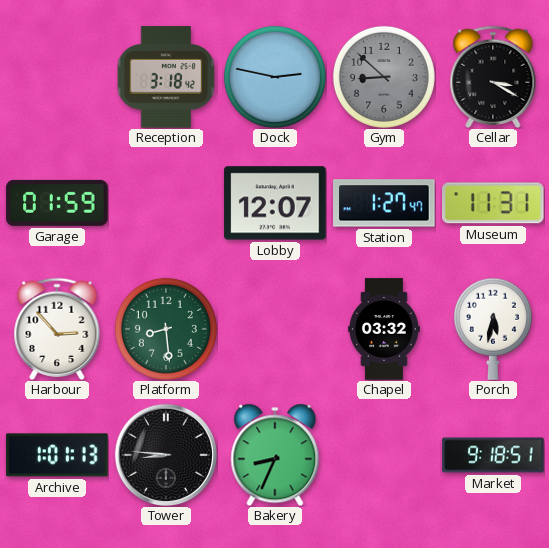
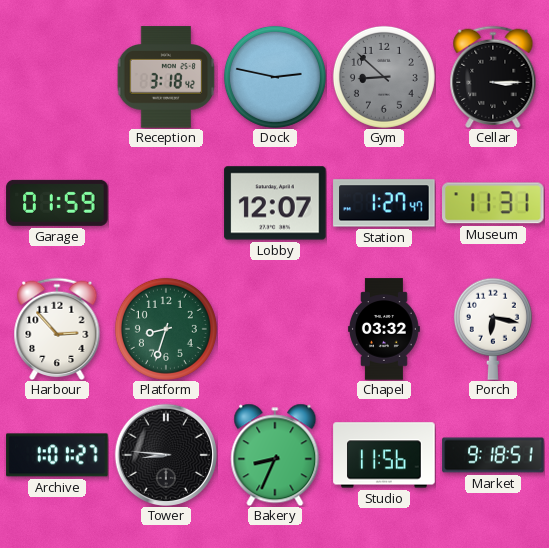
Cellar: 3:20 -> 3:15 (493, 77)
Platform: 8:29 -> 8:33 (166, 329)
Porch: 5:32 -> 6:17 (493, 329)
Archive: 1:01:13 -> 1:01:27 (57, 455)
Studio: none -> 11:56 (384, 455)
